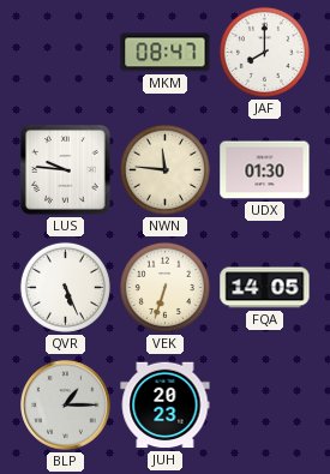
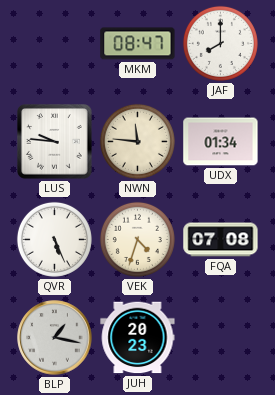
UDX: 01:30 -> 01:34 (221, 142)
VEK: 6:33 -> 4:33 (137, 239)
FQA: 14:05 -> 07:08 (221, 240)
BLP: 1:15 -> 1:17 (55, 338)
